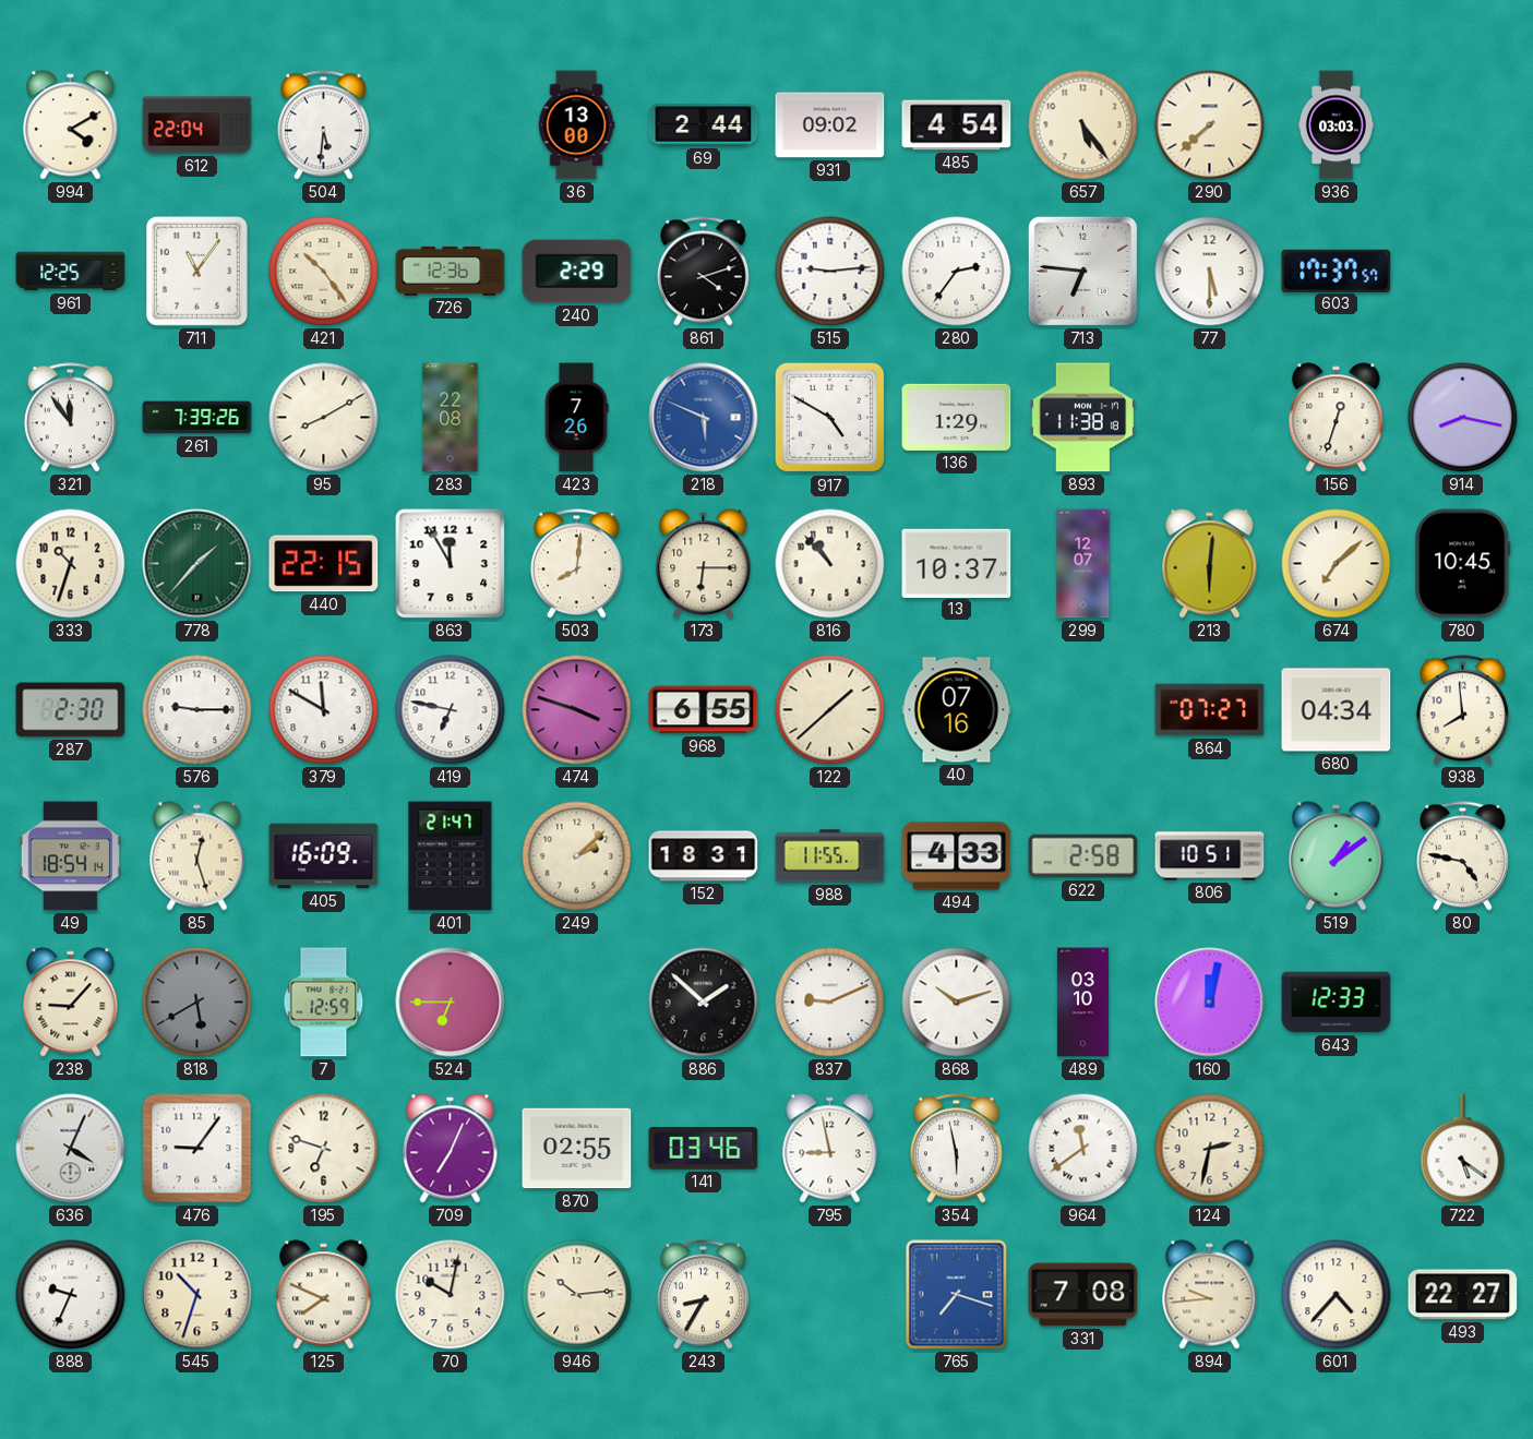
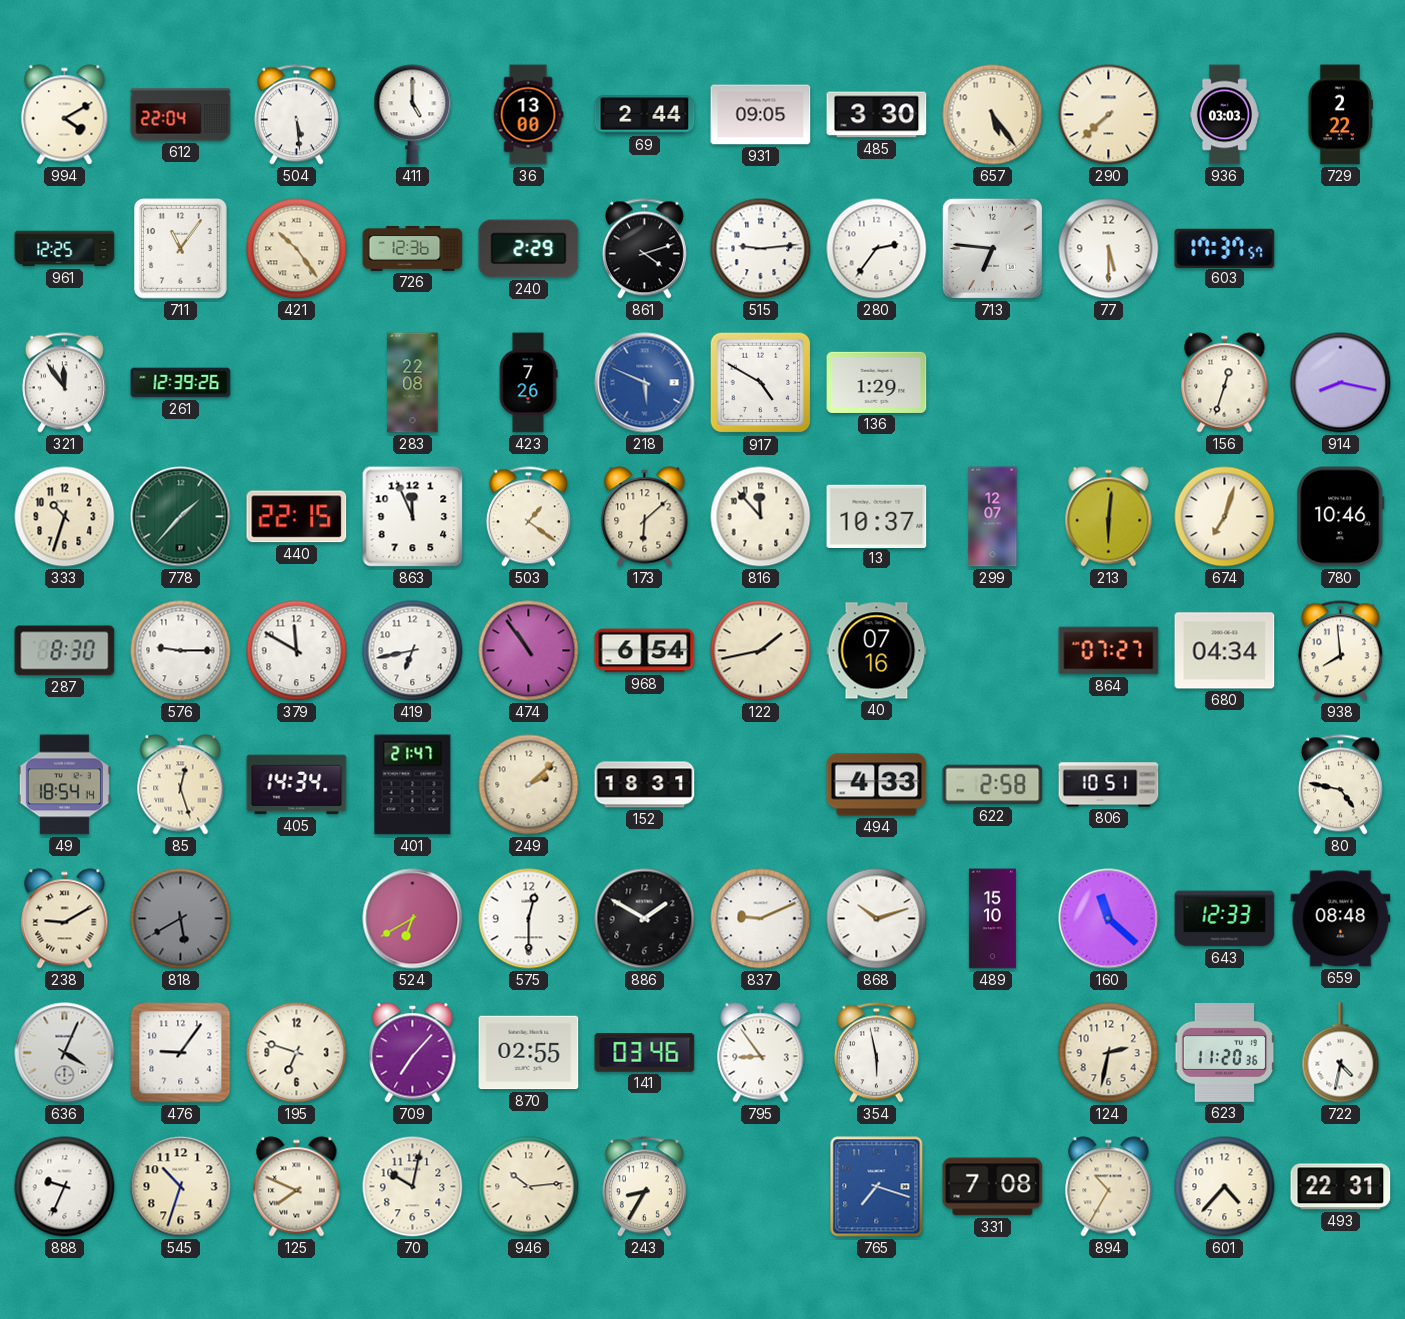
504: 5:31 -> 5:29 (296, 115)
411: none -> 5:00 (413, 115)
931: 09:02 -> 09:05 (761, 115)
485: 4:54 -> 3:30 (877, 115)
729: none -> 2:22 (1340, 115)
261: 7:39 -> 12:39 (181, 383)
95: 8:10 -> none (324, 418)
893: 11:38 -> none (1082, 418)
863: 11:55 -> 11:56 (413, 517)
503: 8:01 -> 1:21 (528, 517)
173: 6:15 -> 6:08 (645, 517)
816: 10:53 -> 11:53 (761, 517)
674: 7:08 -> 7:03 (1225, 517)
780: 10:45 -> 10:46 (1341, 517)
287: 2:30 -> 8:30 (65, 651)
419: 6:47 -> 6:43 (413, 651)
474: 3:48 -> 10:54 (529, 651)
968: 6:55 -> 6:54 (645, 651)
122: 1:38 -> 1:43 (761, 651)
405: 16:09 -> 14:34 (297, 785)
988: 11:55 -> none (830, 856)
519: 1:09 -> none (1337, 856)
238: 9:07 -> 9:10 (65, 919)
7: 12:59 -> none (324, 1003)
524: 6:45 -> 6:40 (413, 919)
575: none -> 12:30 (529, 919)
886: 1:52 -> 1:50 (645, 919)
489: 03:10 -> 15:10 (992, 919)
160: 12:02 -> 11:22 (1109, 919)
659: none -> 08:48 (1341, 919)
709: 7:04 -> 7:07 (413, 1053)
795: 8:58 -> 8:54 (761, 1053)
964: 11:39 -> none (1083, 1149)
623: none -> 11:20 (1225, 1053)
722: 5:21 -> 4:32 (1341, 1053)
894: 9:44 -> 10:35 (1109, 1187)
493: 22:27 -> 22:31 (1341, 1187)
